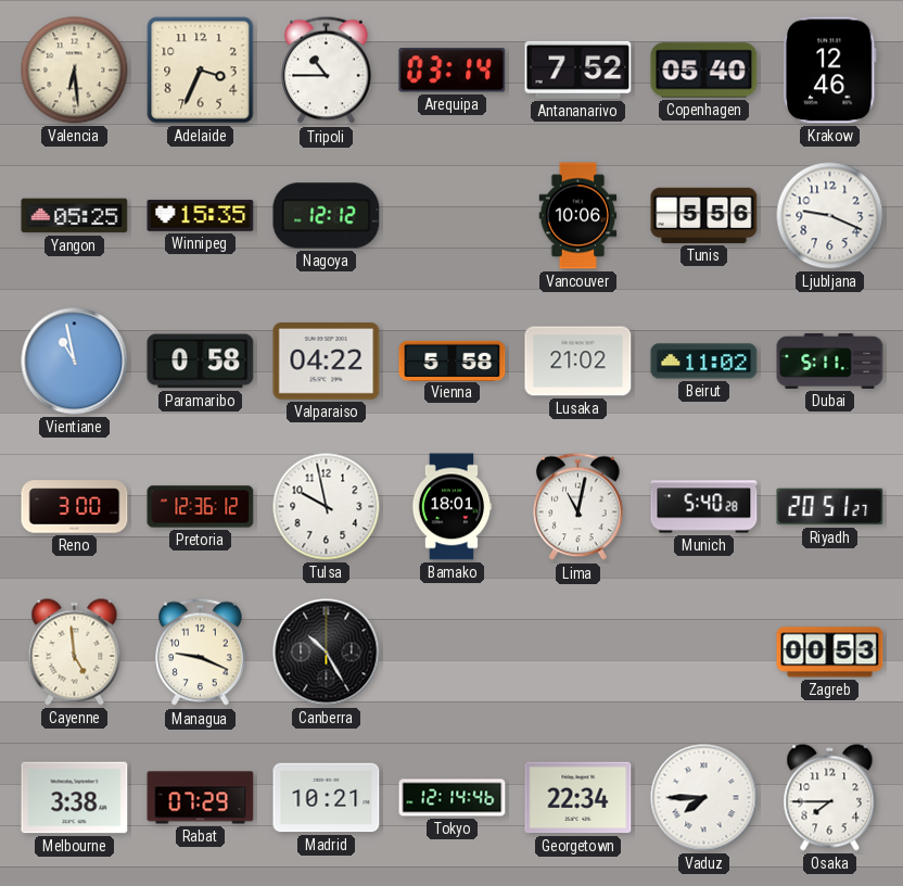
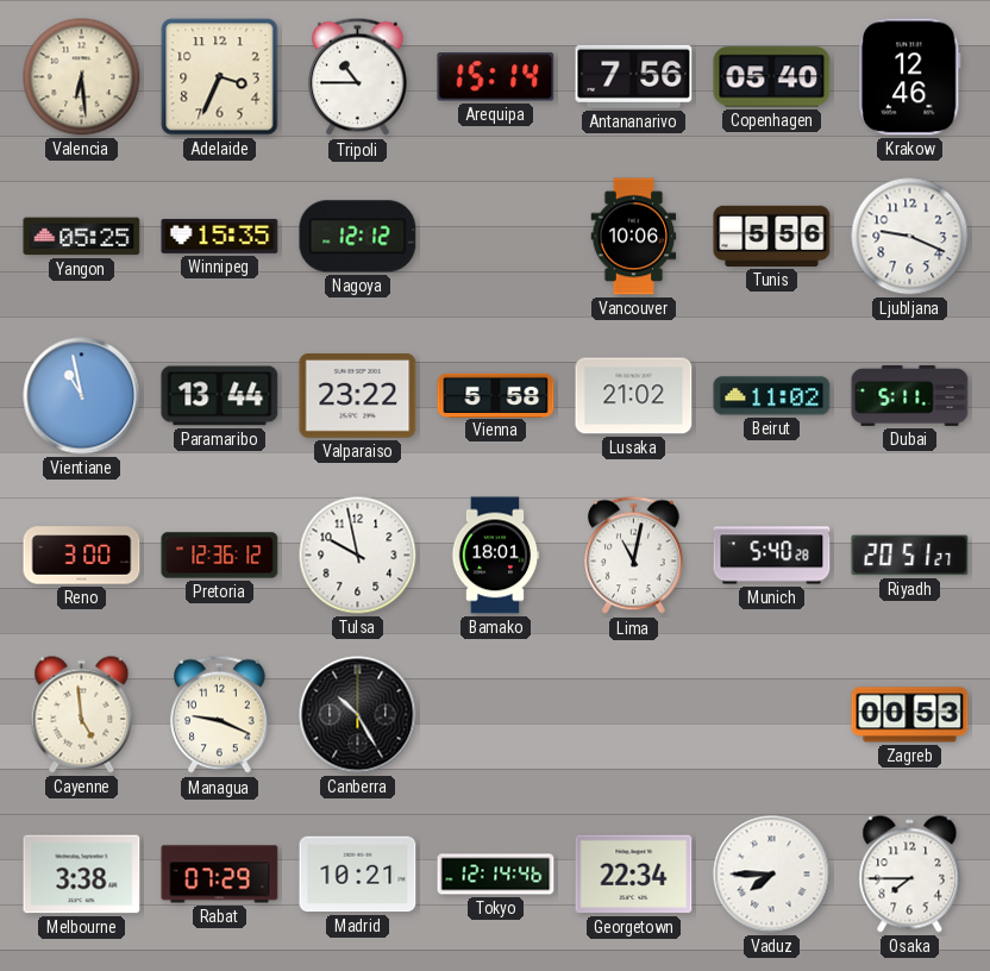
Arequipa: 03:14 -> 15:14 (496, 77)
Antananarivo: 7:52 -> 7:56 (634, 76)
Paramaribo: 0:58 -> 13:44 (220, 396)
Valparaiso: 04:22 -> 23:22 (358, 396)
